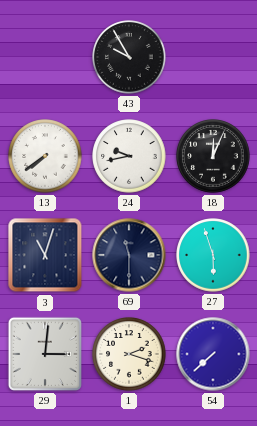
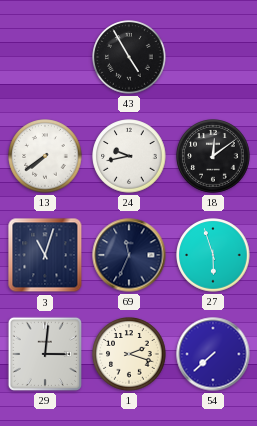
43: 9:55 -> 4:55 (129, 57)
18: 12:04 -> 12:09 (213, 156)
69: 11:30 -> 11:34 (129, 255)
